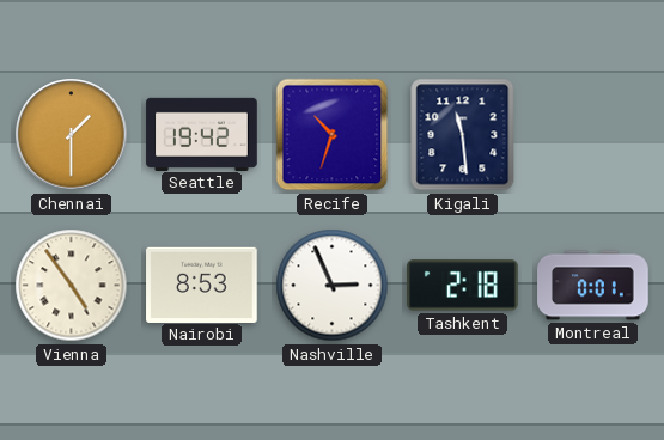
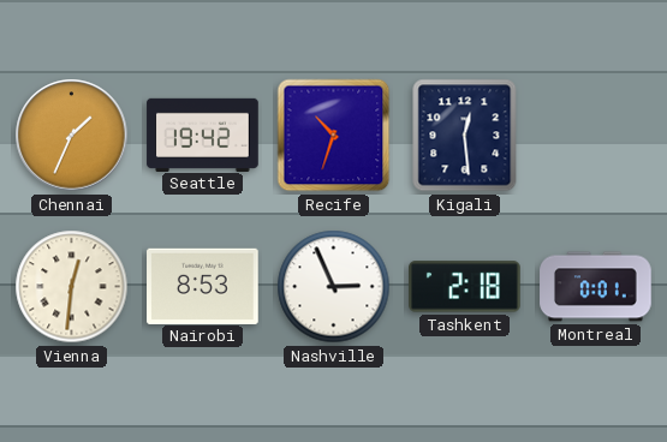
Chennai: 1:30 -> 1:34 (72, 136)
Kigali: 11:29 -> 12:29 (465, 136)
Vienna: 4:54 -> 12:31 (72, 287)
